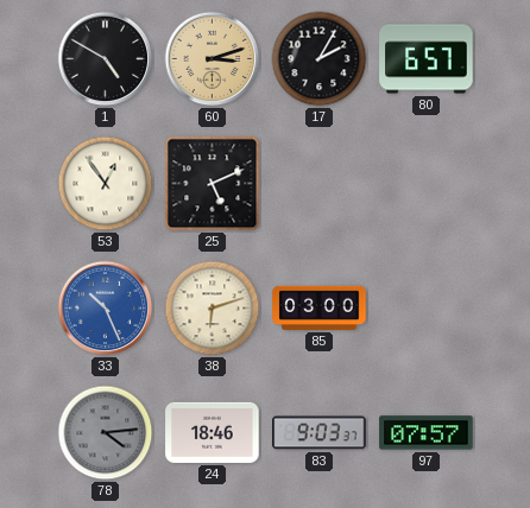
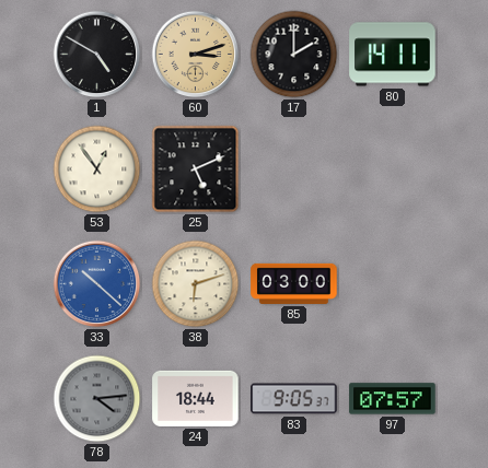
17: 2:05 -> 2:00 (294, 55)
80: 6:57 -> 14:11 (393, 55)
33: 10:26 -> 10:22 (97, 284)
24: 18:46 -> 18:44 (196, 398)
83: 9:03 -> 9:05 (294, 399)
